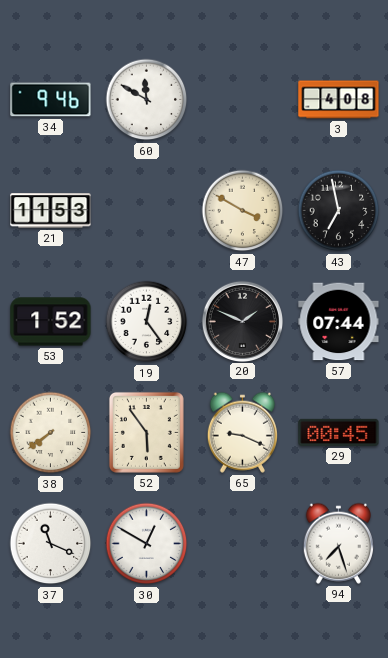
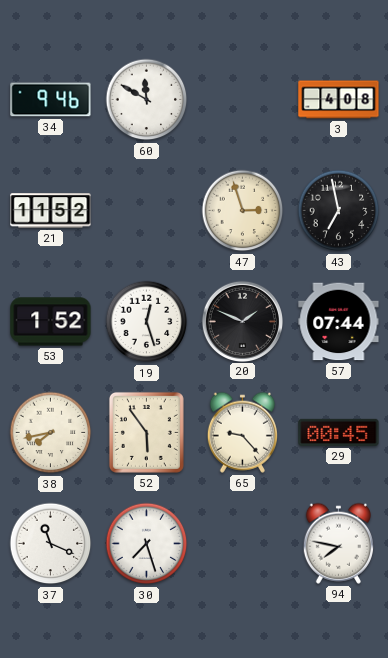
21: 11:53 -> 11:52 (51, 211)
47: 3:50 -> 2:57 (243, 211)
19: 12:24 -> 12:27 (147, 322)
38: 7:39 -> 7:43 (51, 433)
65: 9:19 -> 9:23 (242, 432)
30: 12:50 -> 7:27 (147, 544)
94: 7:27 -> 7:47 (338, 543)
